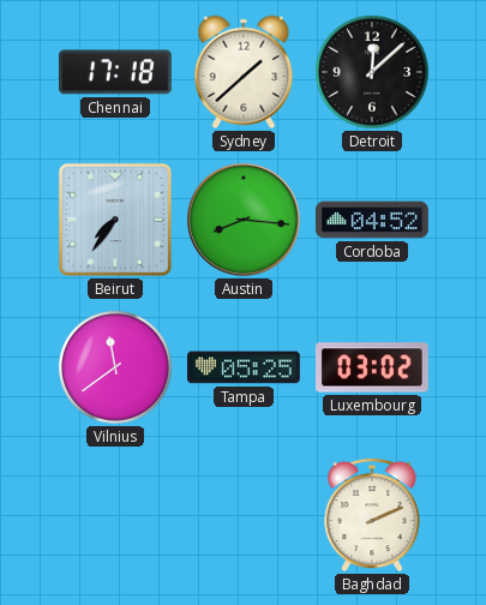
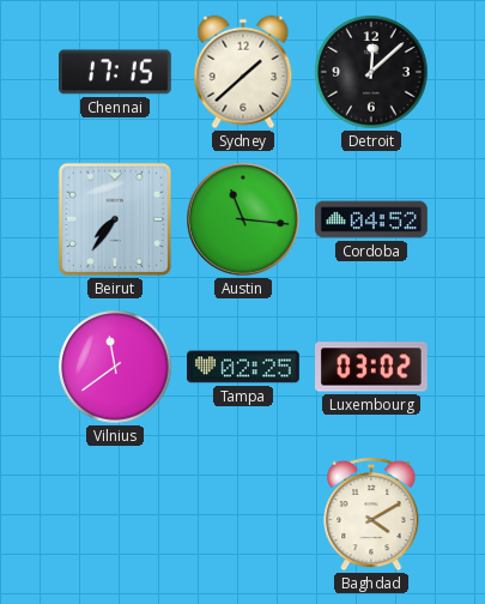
Chennai: 17:18 -> 17:15 (116, 72)
Austin: 8:16 -> 11:16 (243, 219)
Tampa: 05:25 -> 02:25 (244, 367)
Baghdad: 2:11 -> 4:10 (371, 514)
